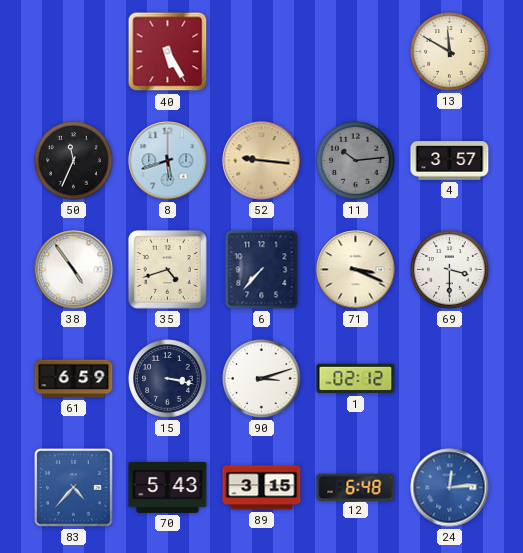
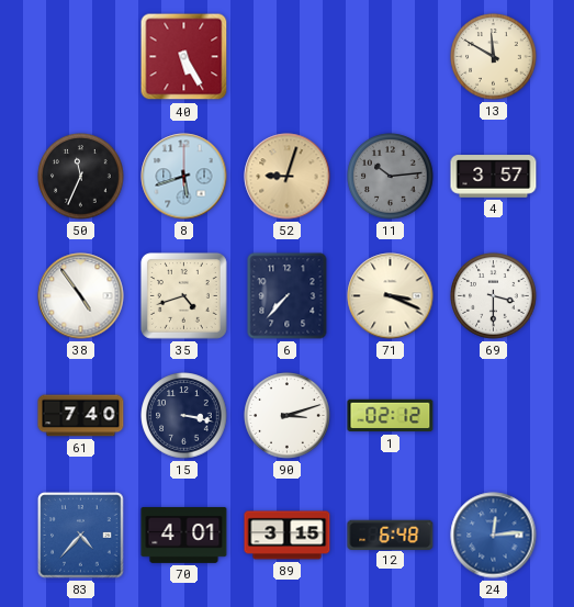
52: 9:16 -> 9:03 (288, 177)
61: 6:59 -> 7:40 (81, 416)
70: 5:43 -> 4:01 (184, 535)
